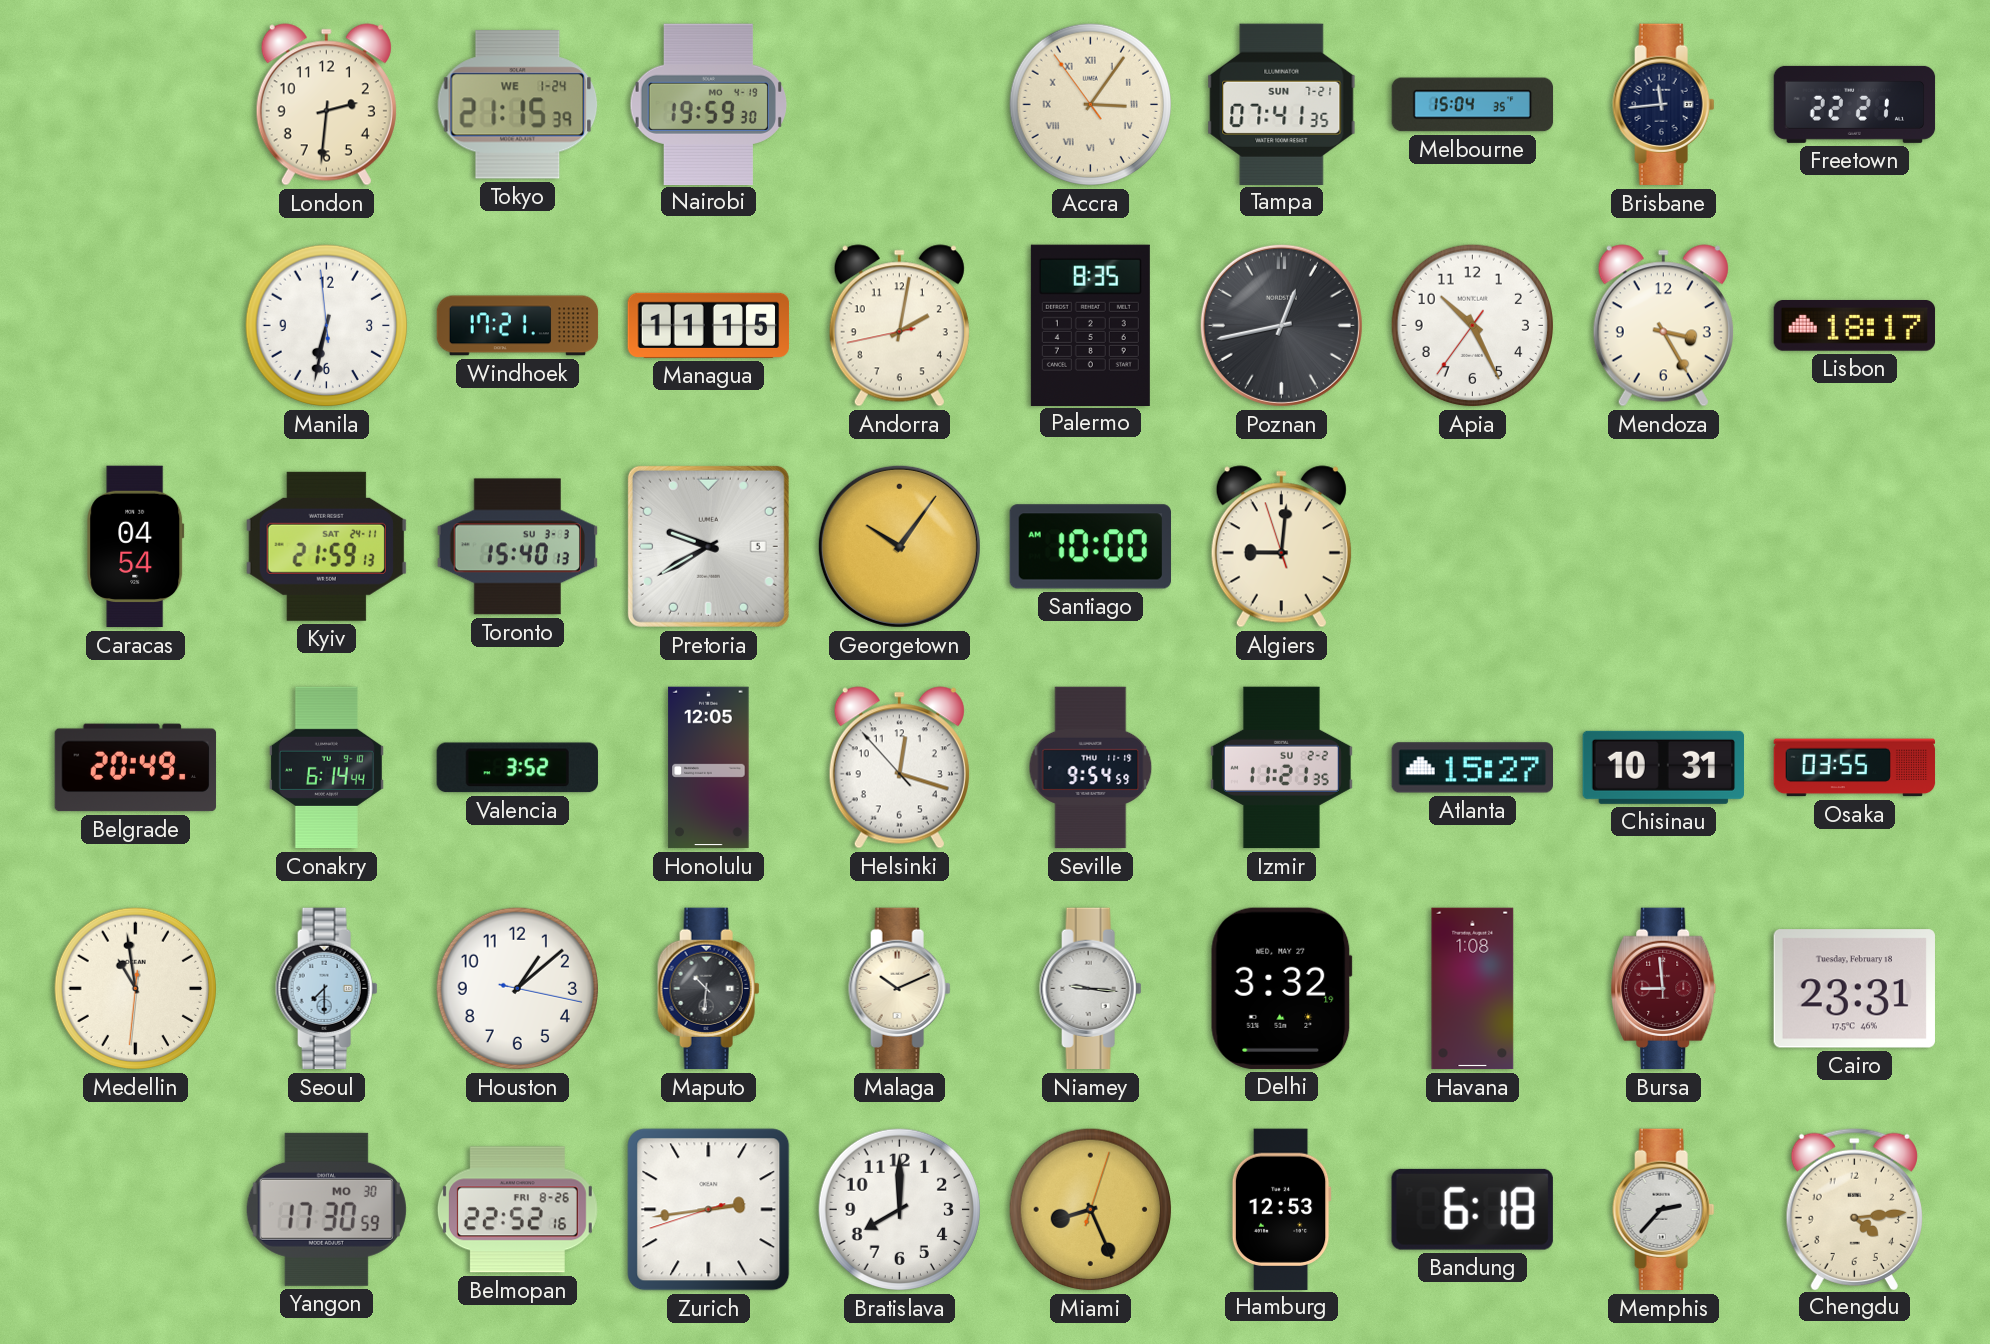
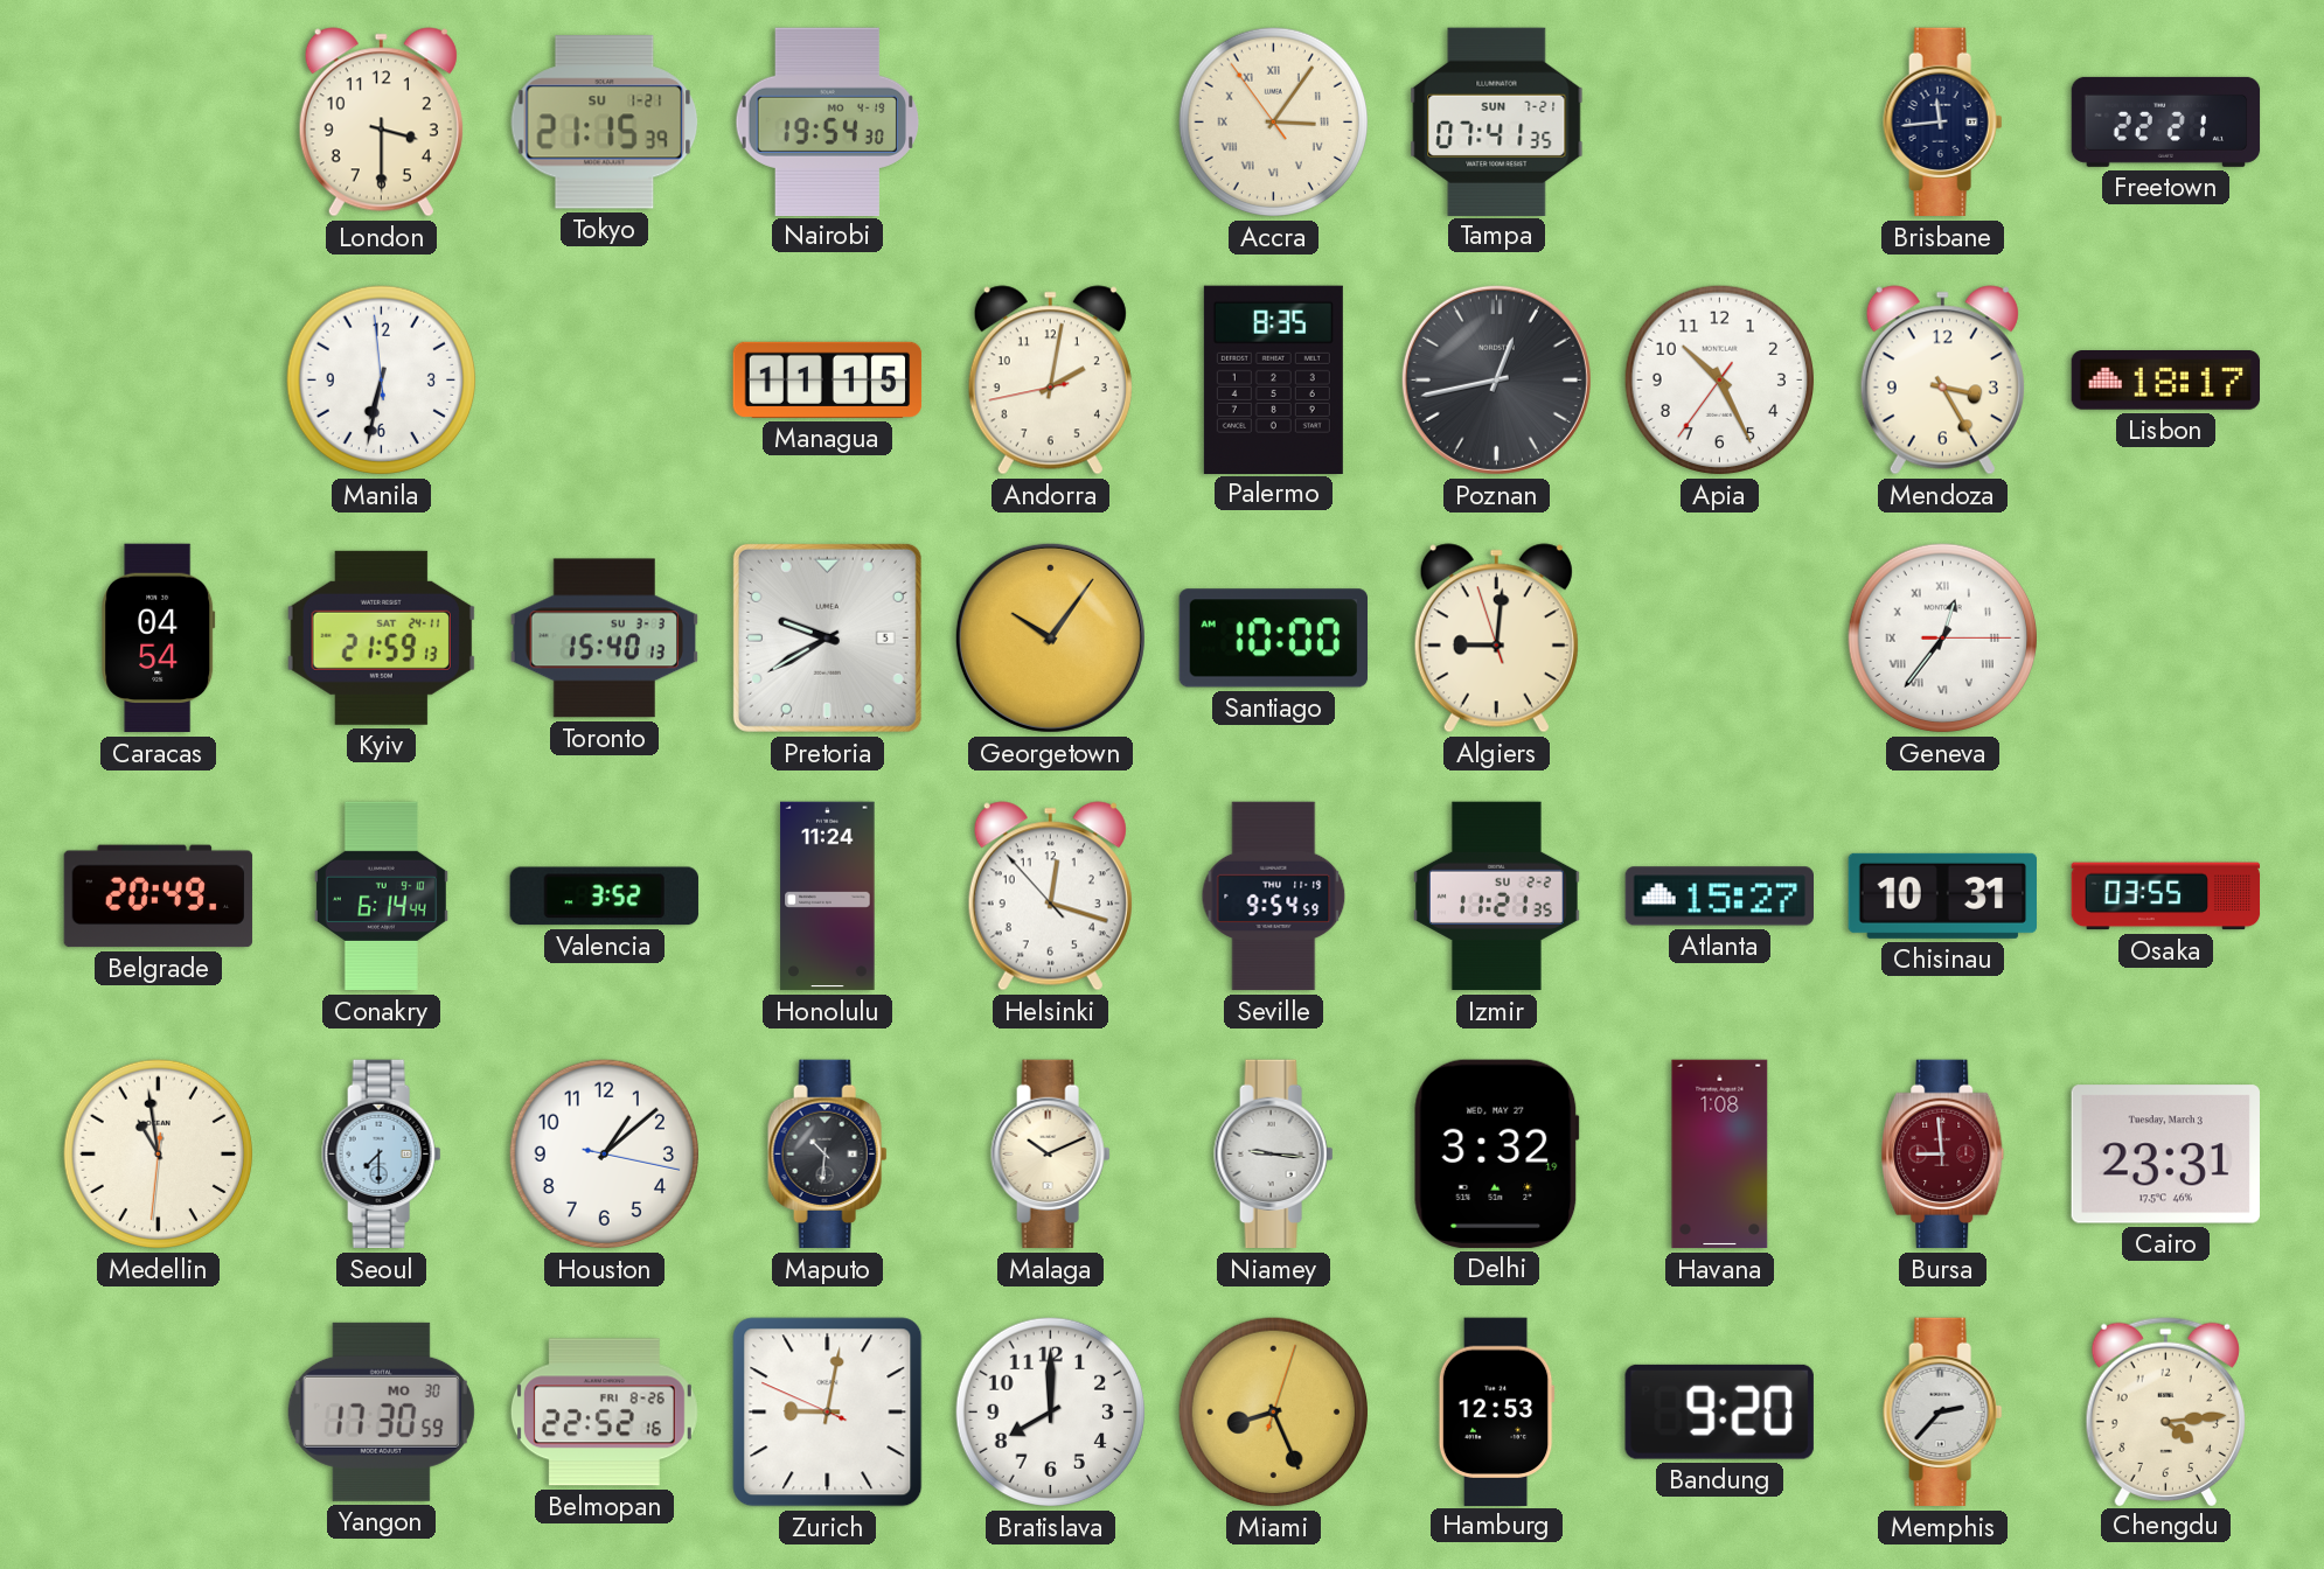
London: 2:31 -> 3:30 (381, 123)
Tokyo date: WE 1-24 -> SU 1-21 (605, 123)
Nairobi: 19:59 -> 19:54 (827, 121)
Melbourne: 15:04 -> none (1473, 105)
Windhoek: 17:21 -> none (518, 326)
Geneva: none -> 12:36 (1943, 639)
Honolulu: 12:05 -> 11:24 (828, 897)
Cairo date: Tuesday, February 18 -> Tuesday, March 3 (2165, 1155)
Zurich: 2:43 -> 9:01 (828, 1413)
Bandung: 6:18 -> 9:20 (1719, 1411)
